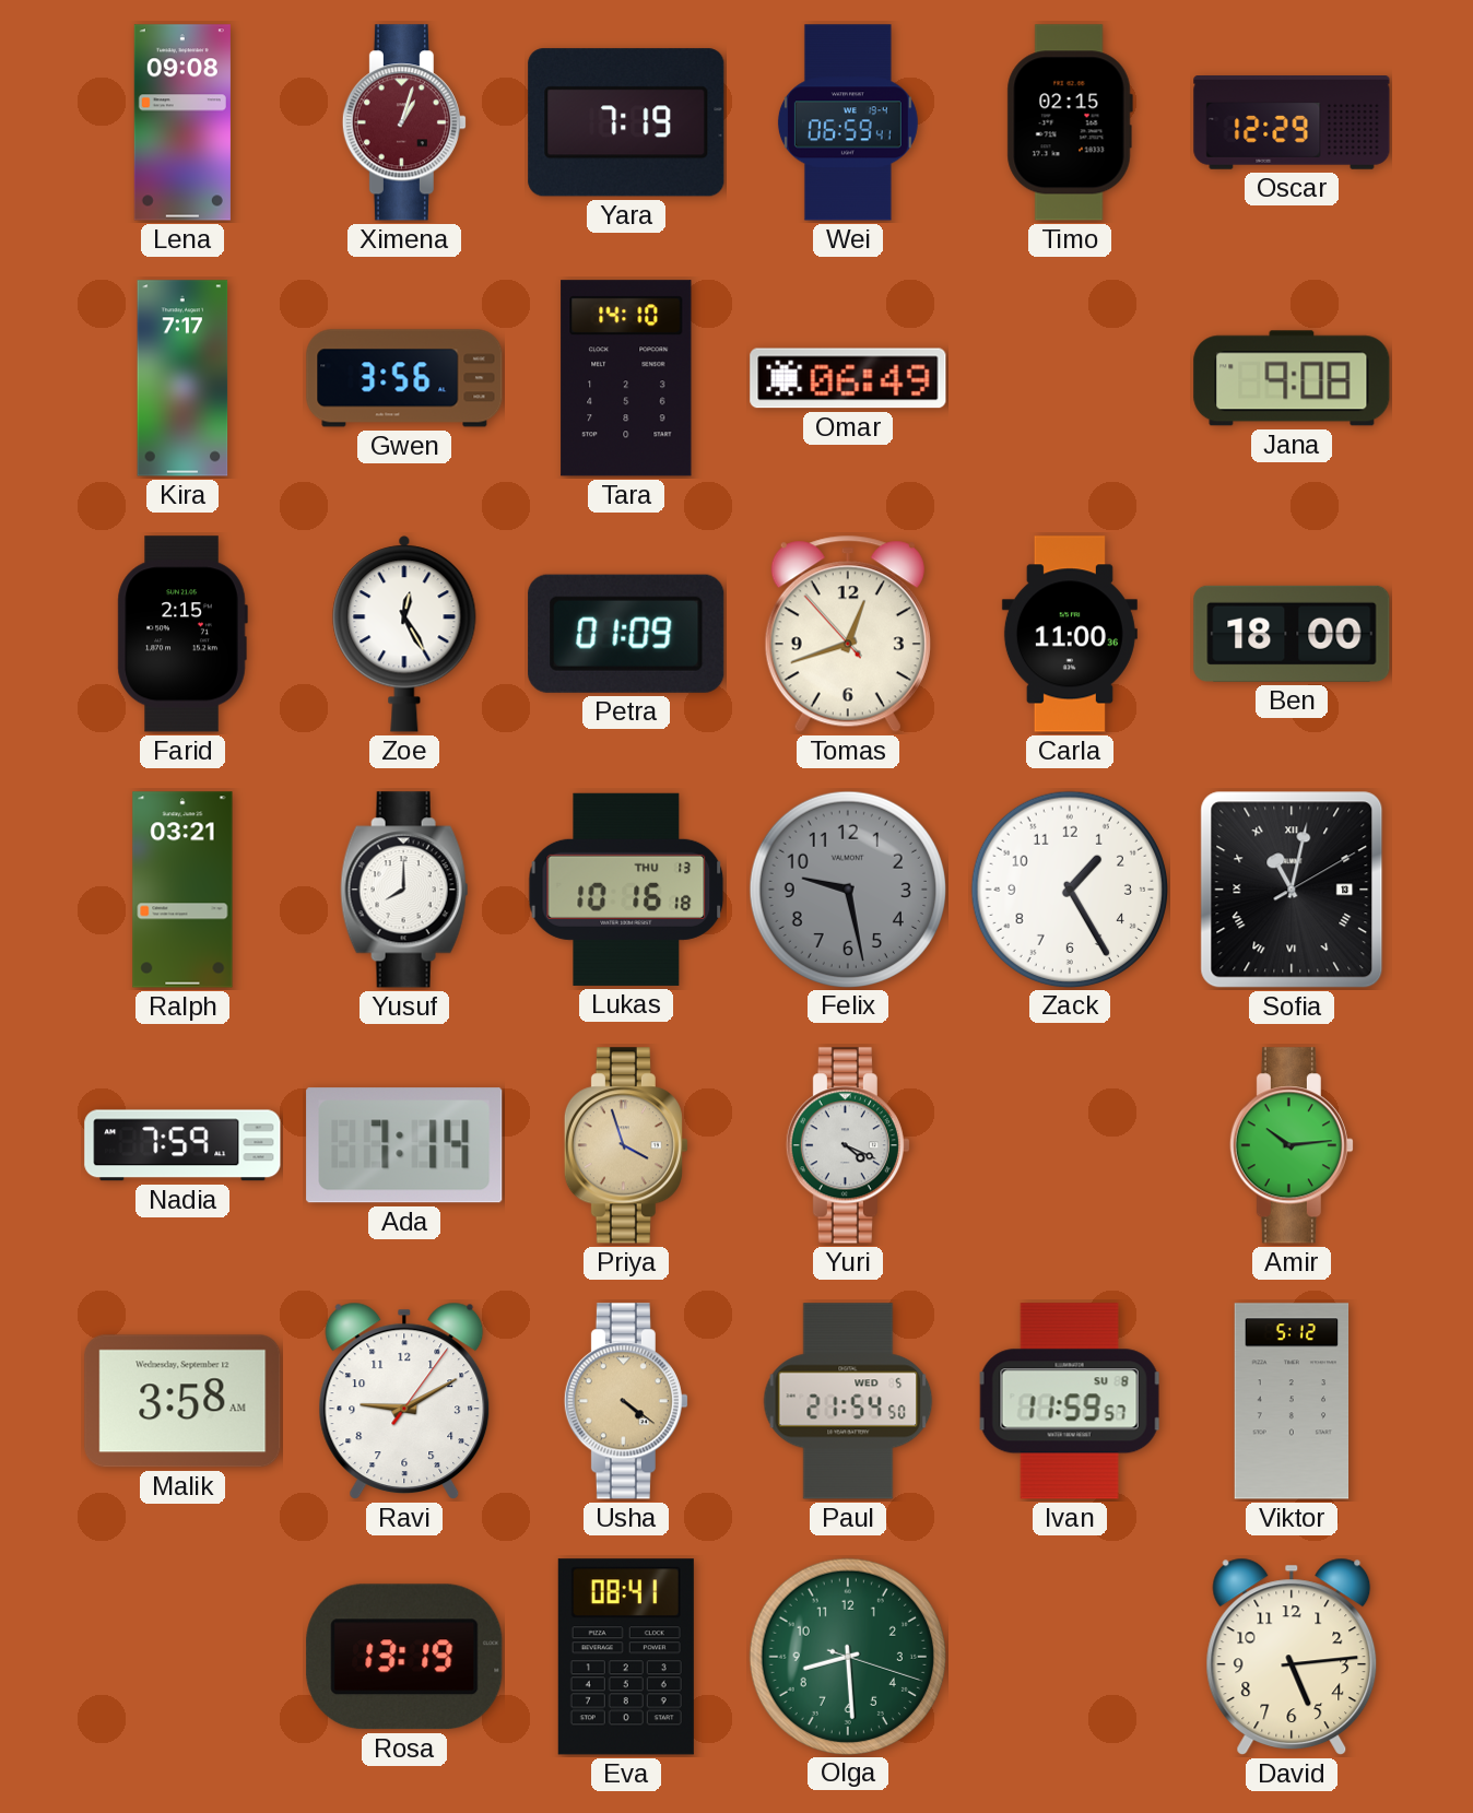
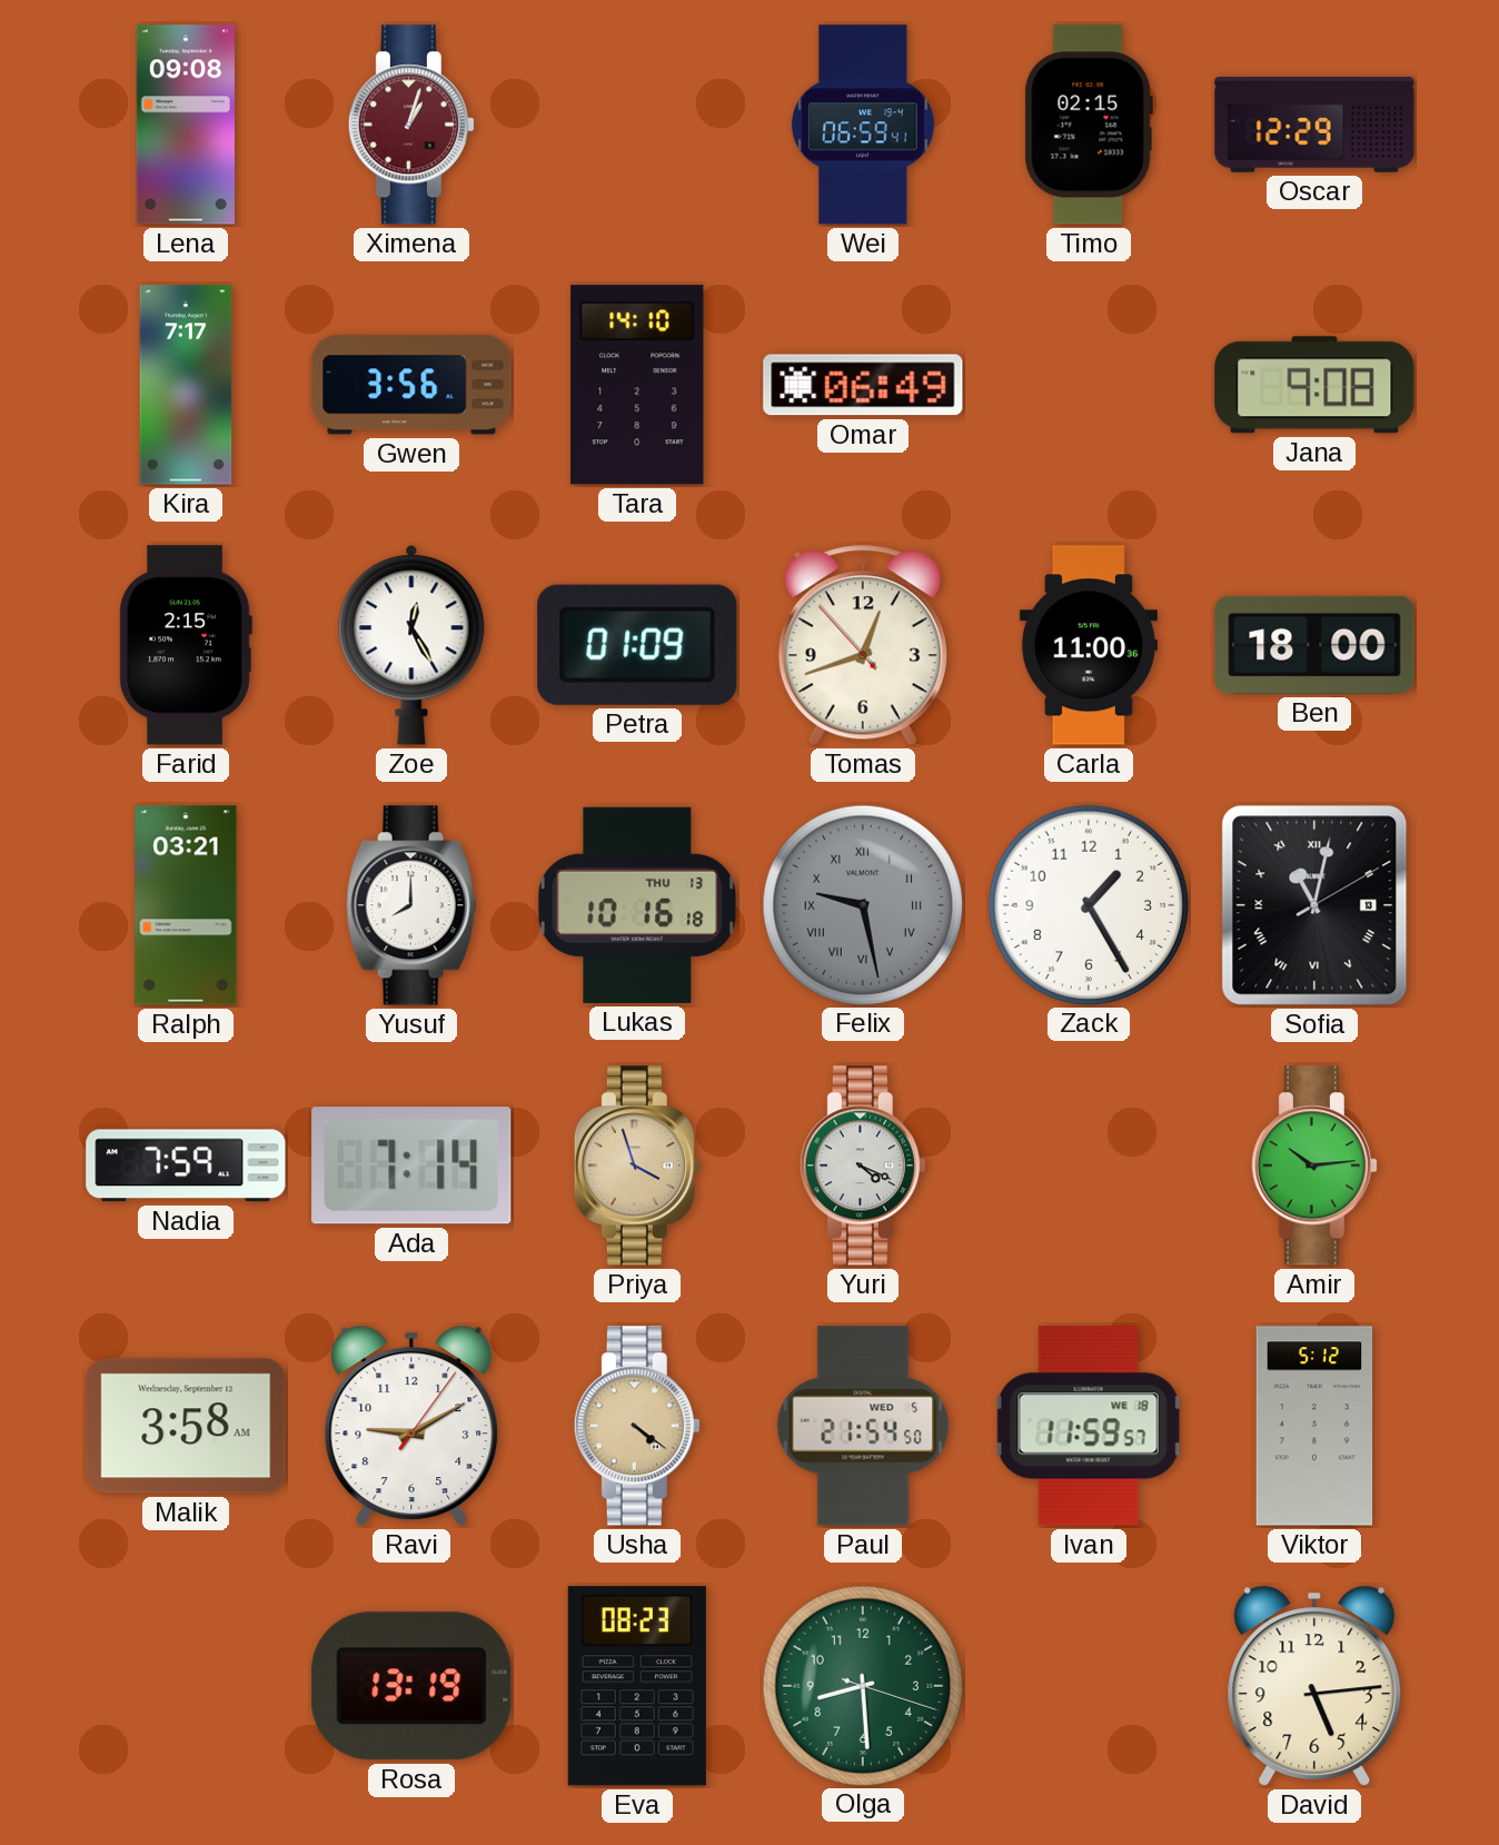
Yara: 7:19 -> none (626, 122)
Felix numerals: Arabic -> Roman (862, 904)
Ivan date: SU 8 -> WE 18 (1089, 1426)
Eva: 08:41 -> 08:23 (637, 1686)
